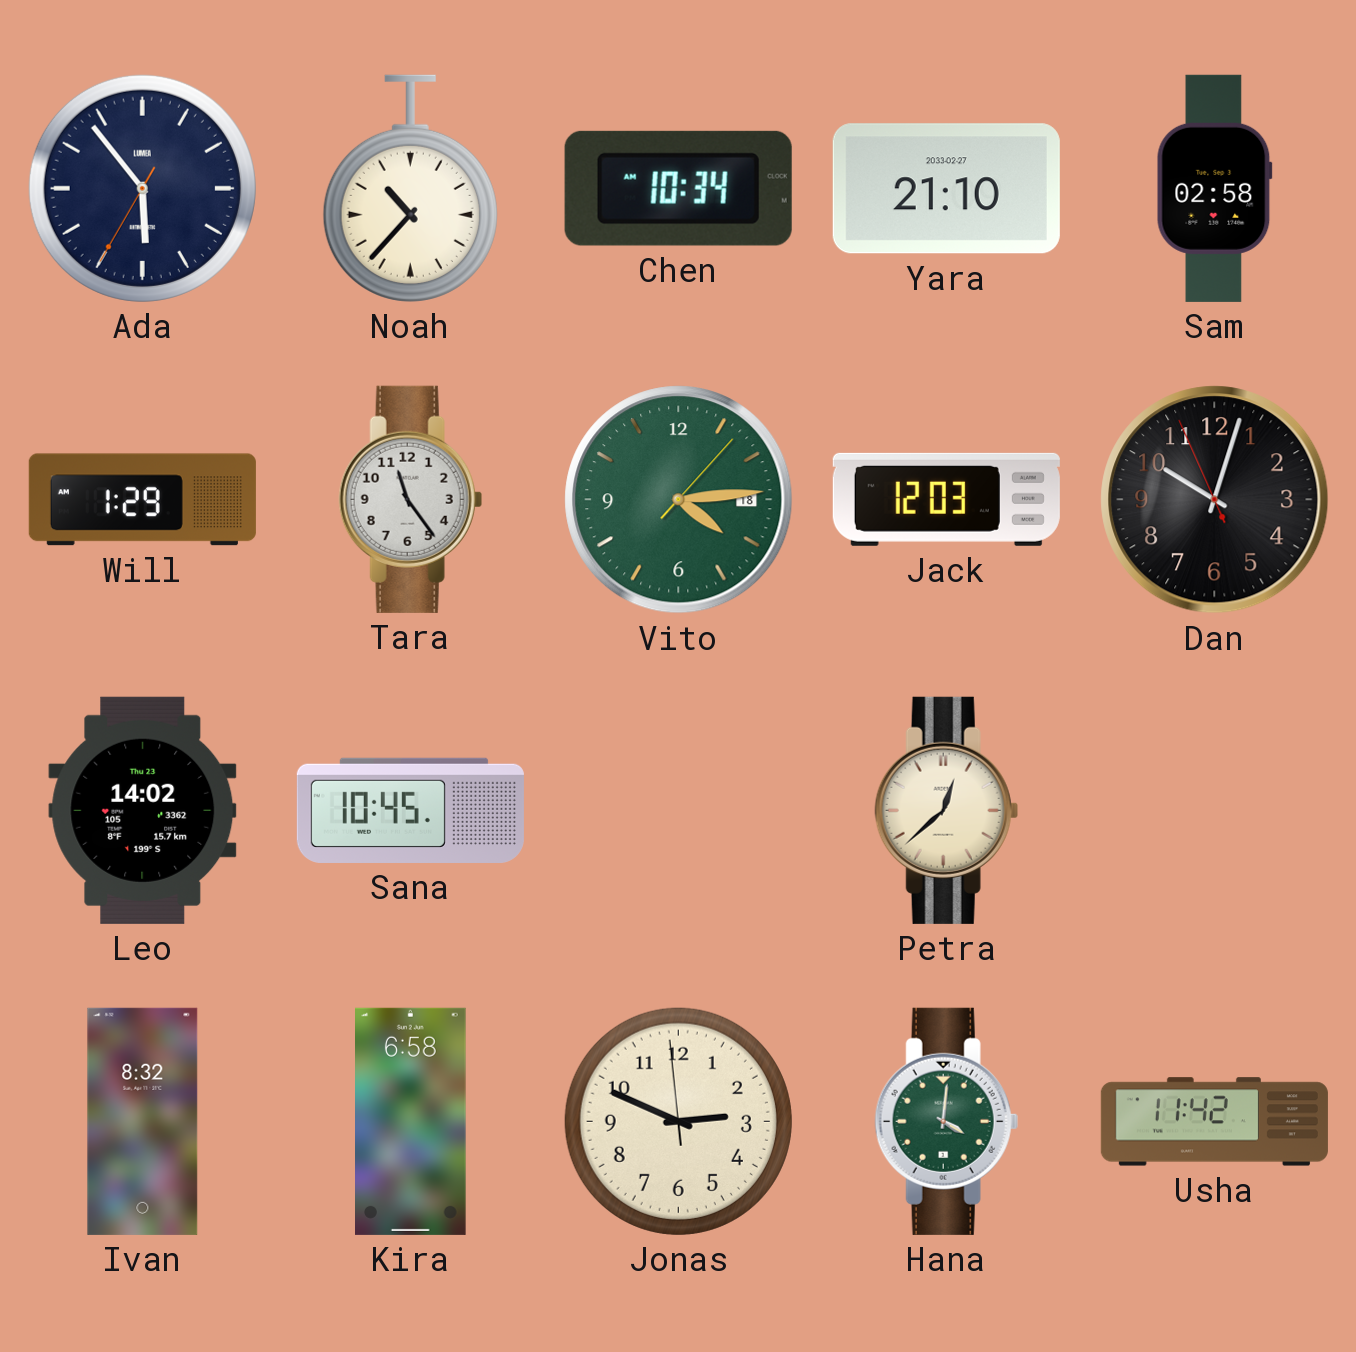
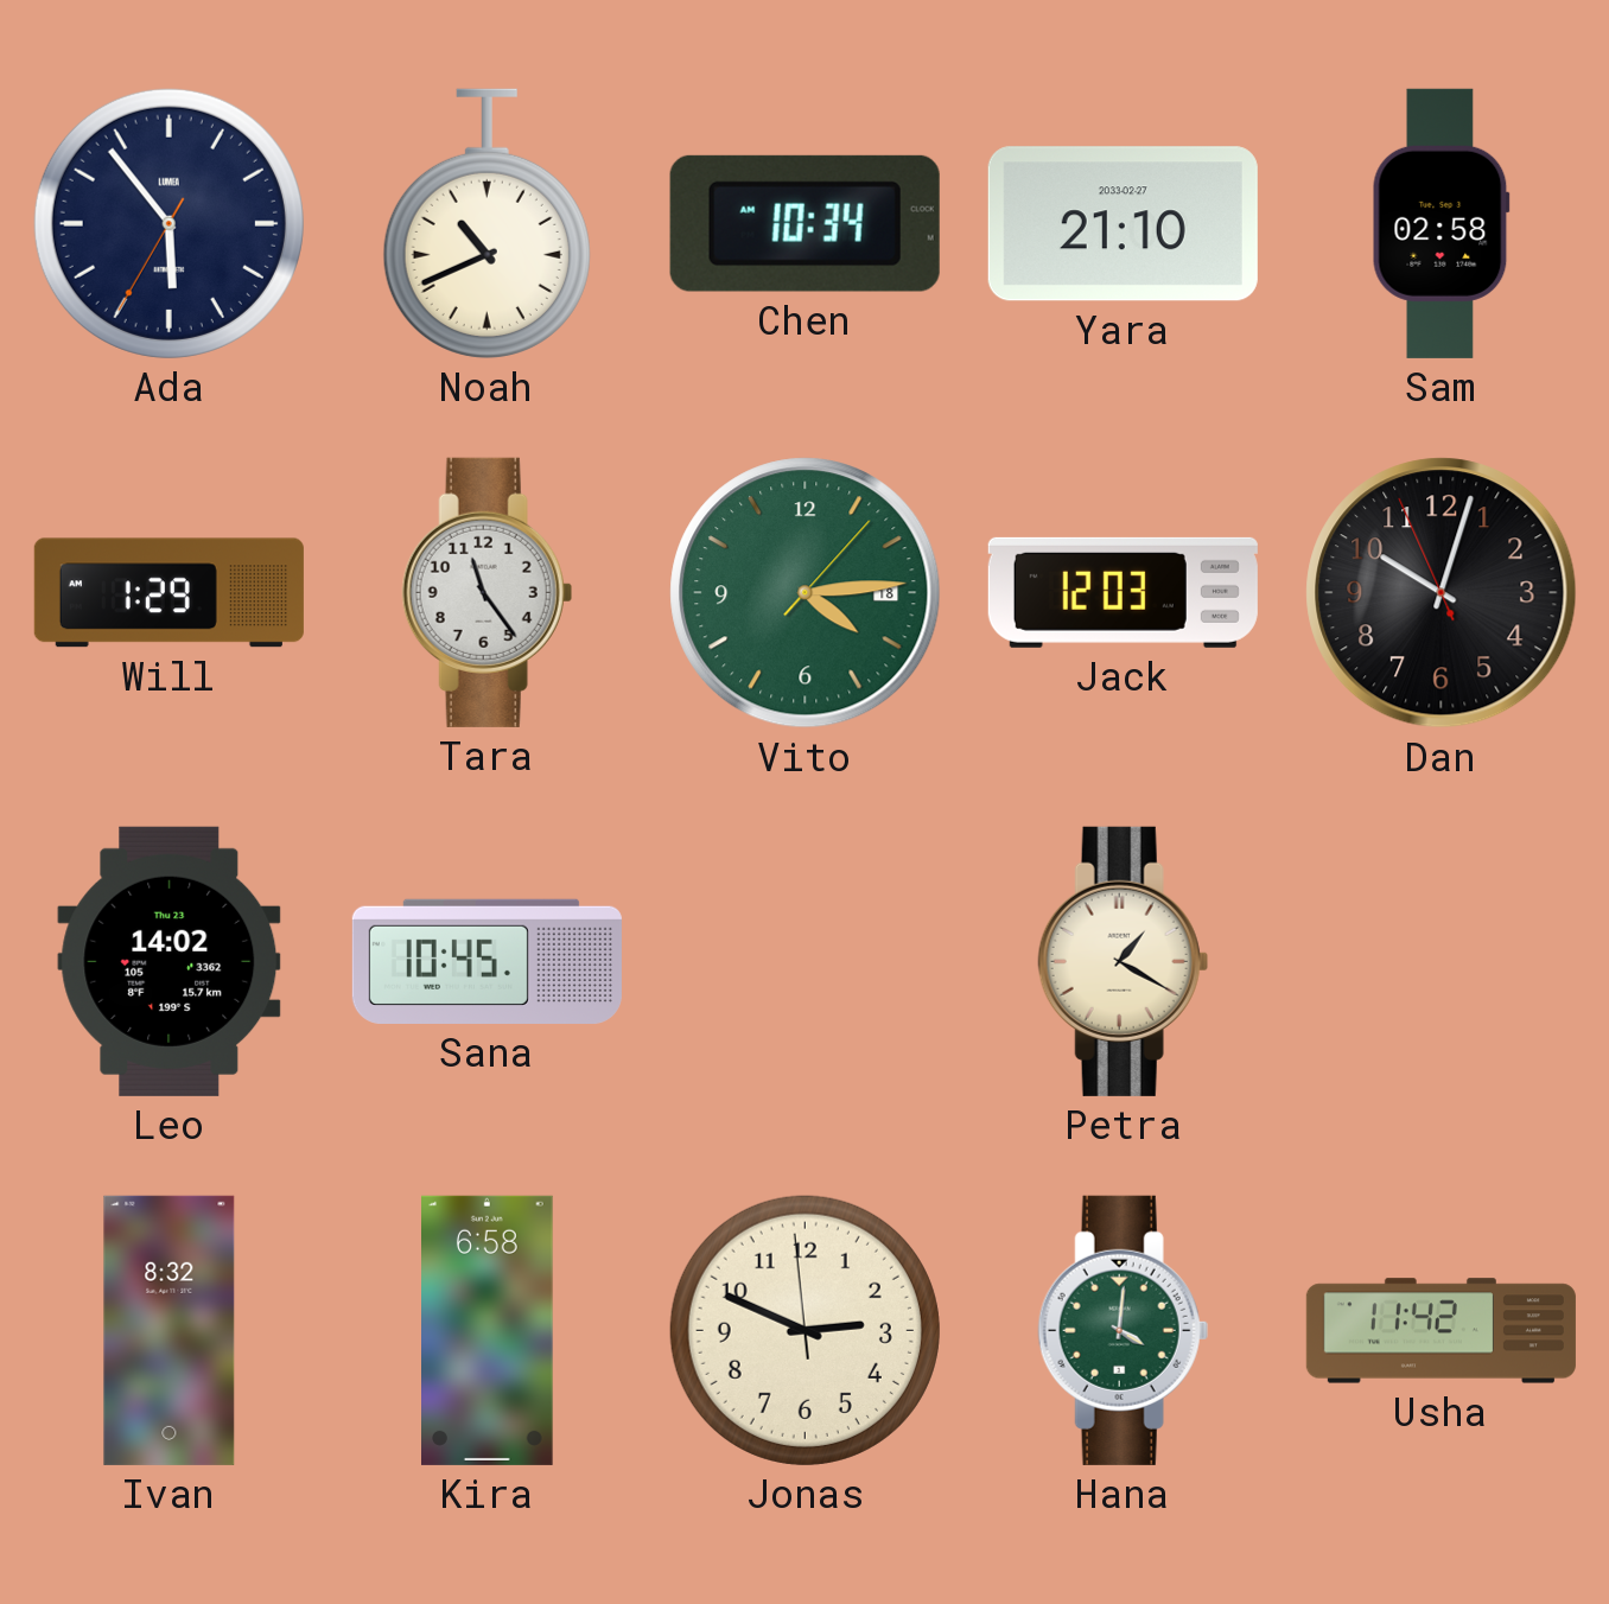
Noah: 10:37 -> 10:41 (486, 223)
Petra: 12:38 -> 1:20 (1123, 961)
